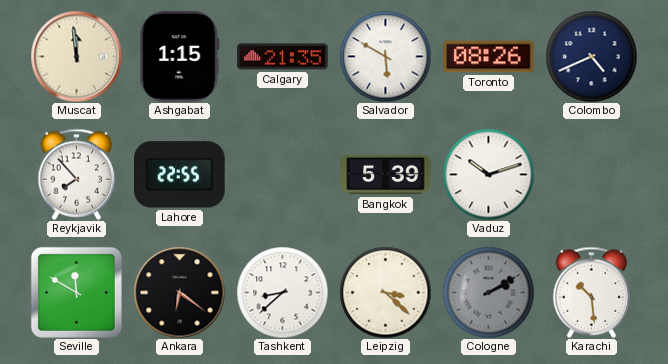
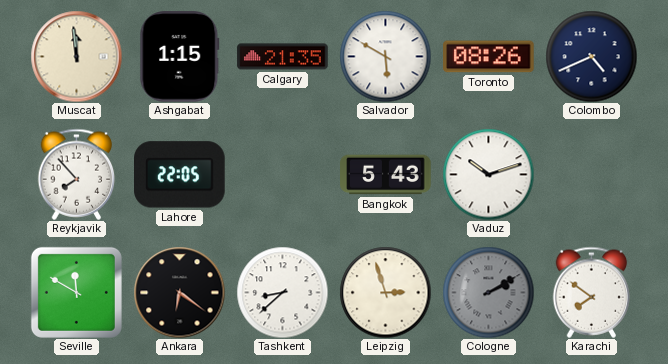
Lahore: 22:55 -> 22:05 (180, 175)
Bangkok: 5:39 -> 5:43 (386, 175)
Leipzig: 3:22 -> 2:57 (385, 292)
Karachi: 10:29 -> 7:51 (592, 292)
